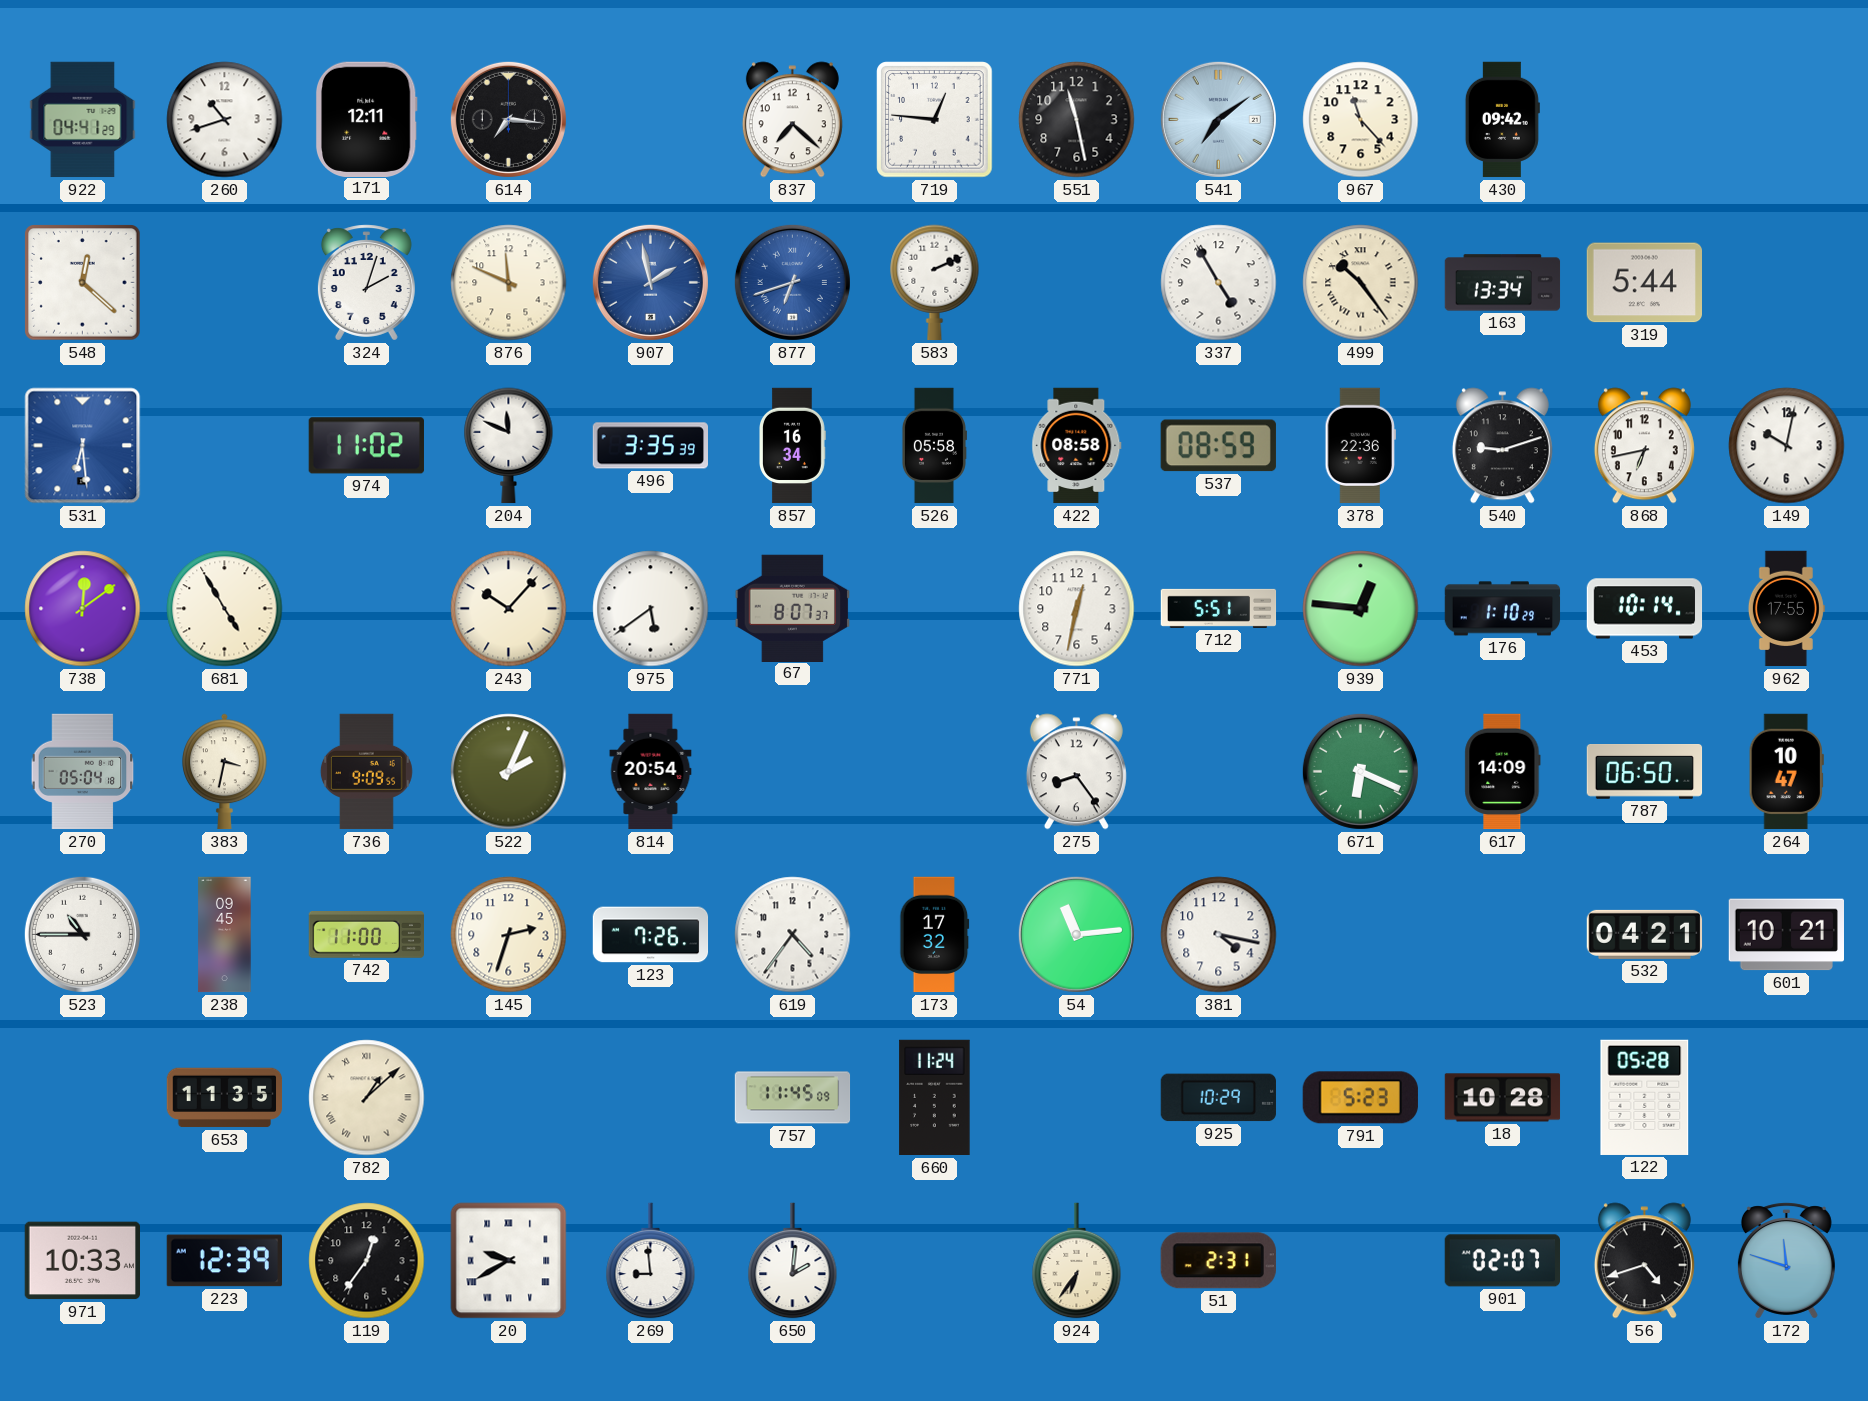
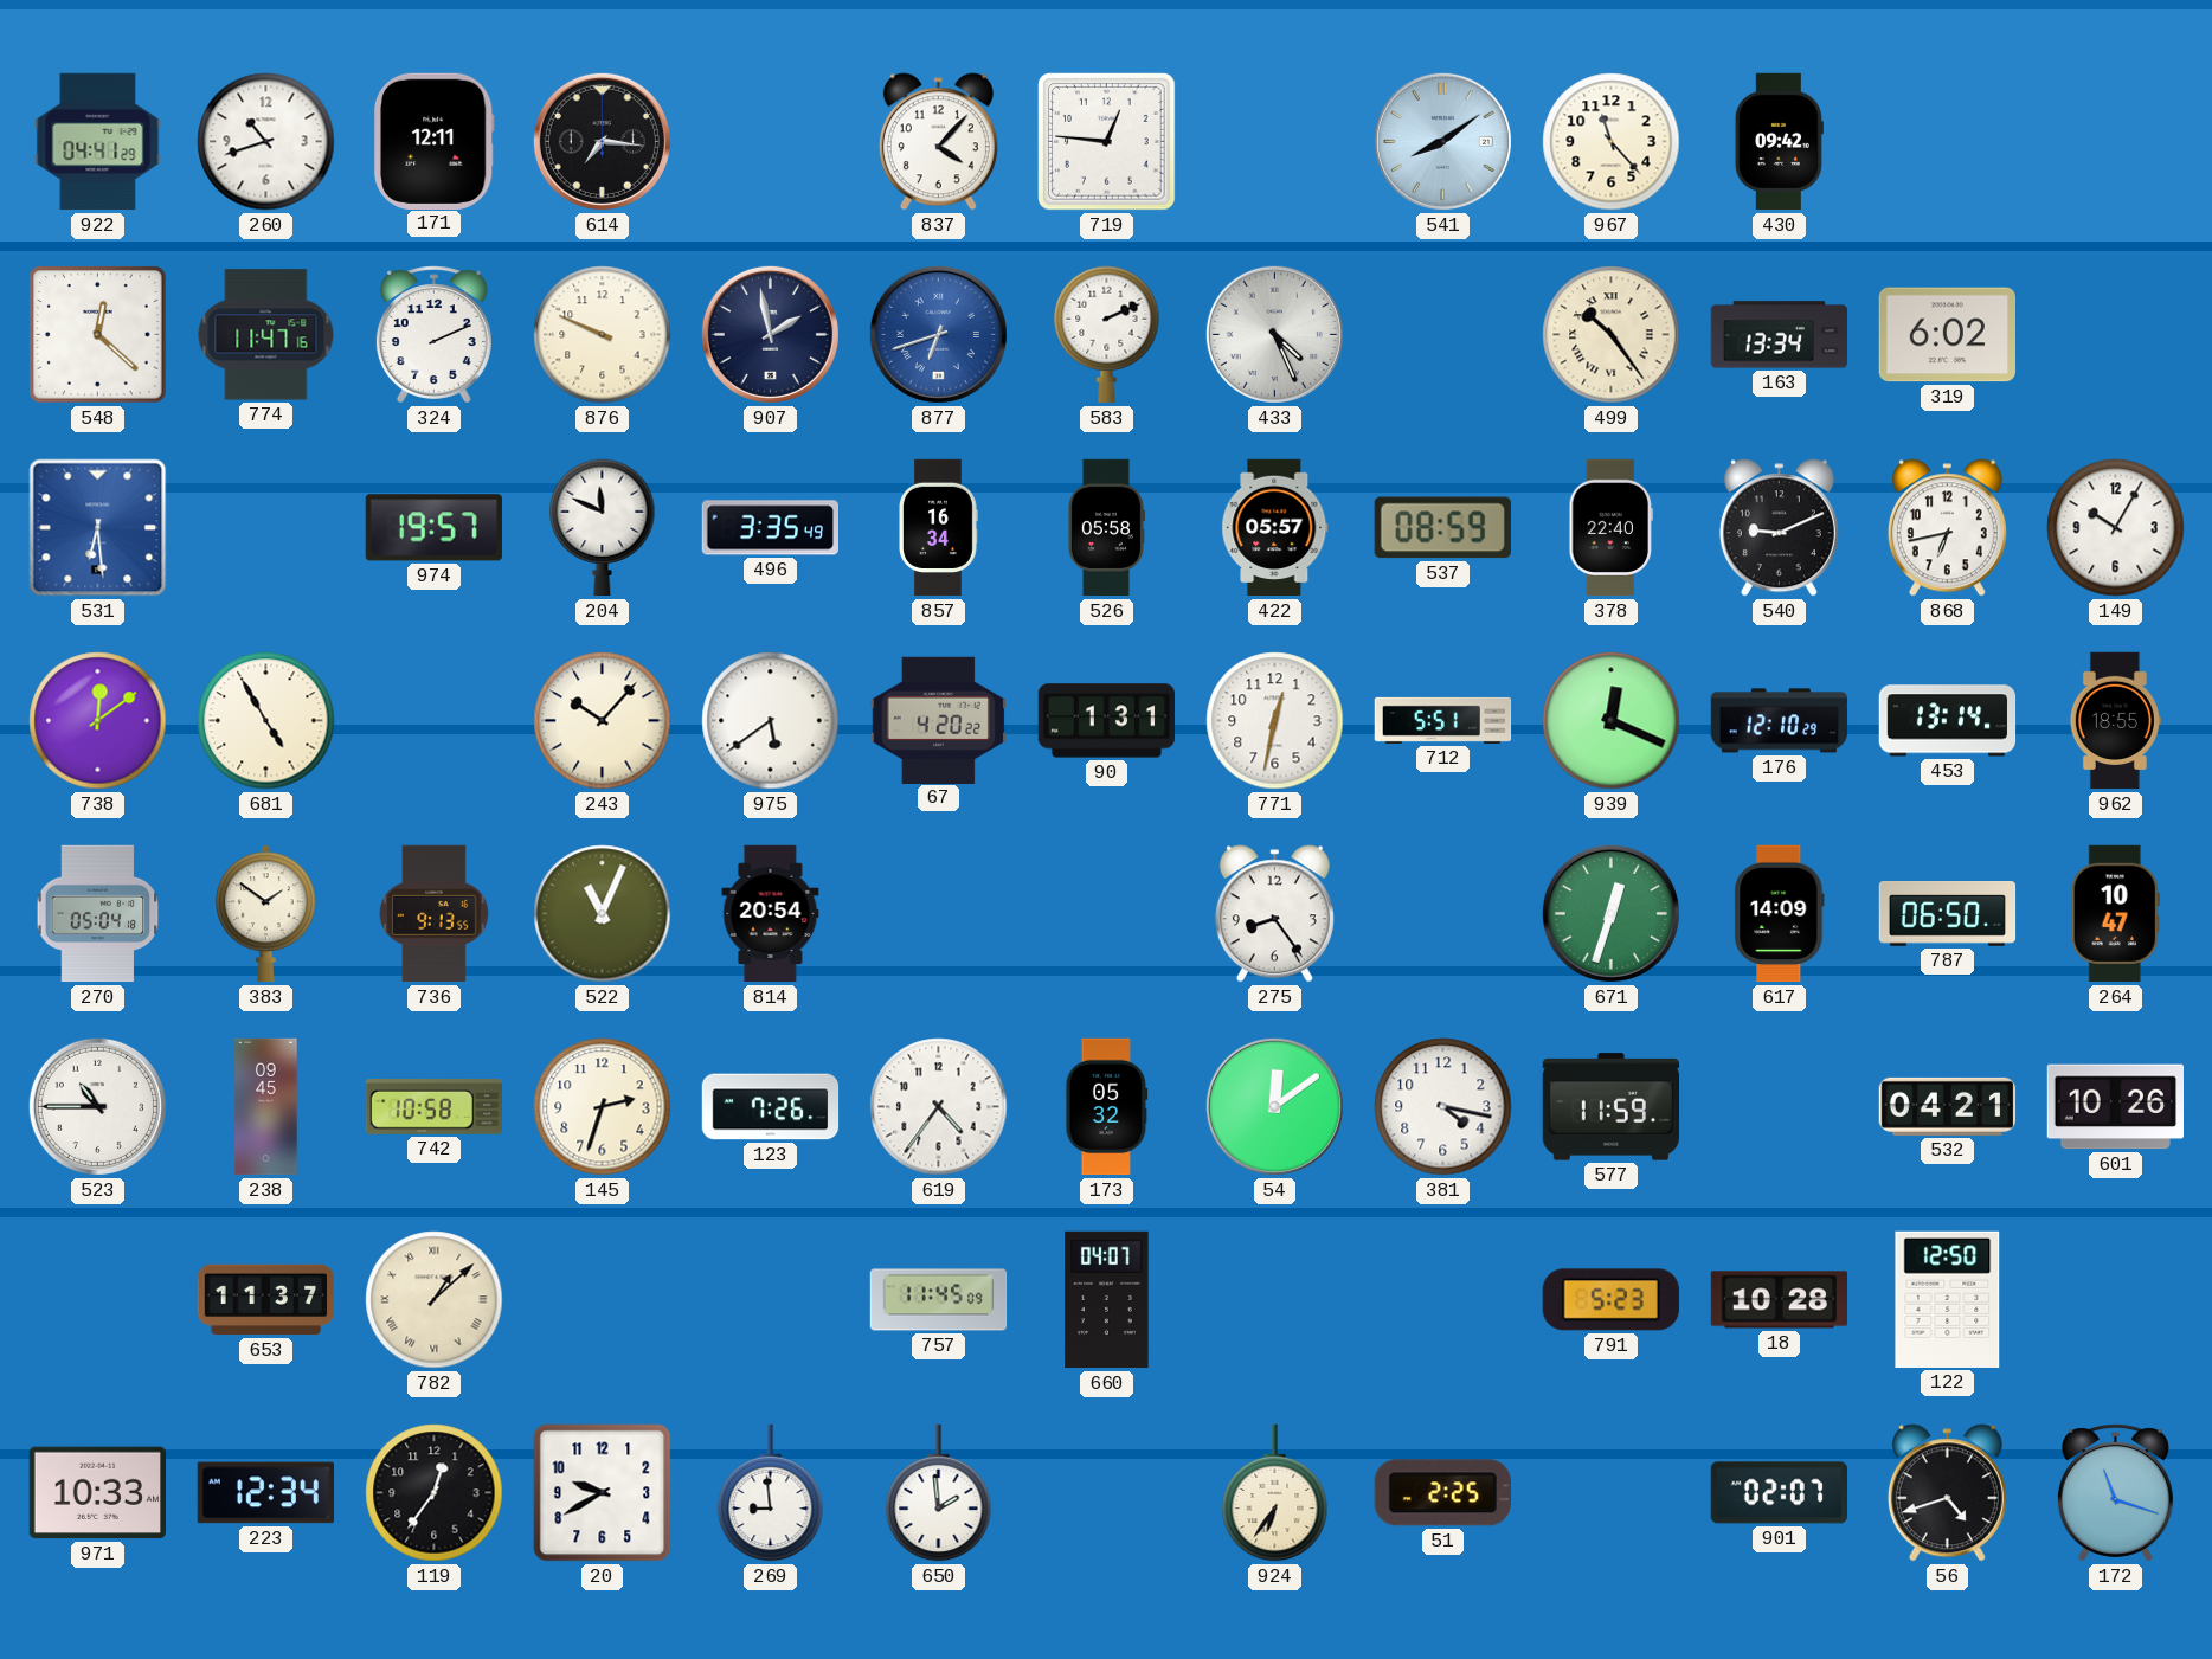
837: 7:22 -> 4:07 (938, 142)
551: 11:28 -> none (1077, 120)
541: 7:09 -> 8:09 (1442, 141)
774: none -> 11:47 (266, 335)
324: 2:03 -> 2:11 (433, 335)
876: 11:49 -> 9:49 (603, 335)
907 dial: blue -> navy (770, 334)
433: none -> 4:26 (1274, 334)
337: 4:55 -> none (1219, 283)
319: 5:44 -> 6:02 (1947, 335)
974: 11:02 -> 19:57 (433, 528)
496: 3:35:39 -> 3:35:49 (771, 528)
422: 08:58 -> 05:57 (1275, 528)
378: 22:36 -> 22:40 (1610, 528)
540: 9:12 -> 9:11 (1779, 528)
149: 10:02 -> 10:05 (2116, 528)
67: 8:07 -> 4:20 (938, 720)
90: none -> 1:31 (1107, 721)
939: 12:46 -> 12:19 (1612, 721)
176: 1:10 -> 12:10 (1780, 721)
453: 10:14 -> 13:14 (1948, 721)
962: 17:55 -> 18:55 (2115, 721)
383: 3:32 -> 1:51 (266, 914)
736: 9:09 -> 9:13 (433, 914)
522: 2:04 -> 11:04 (603, 914)
671: 6:19 -> 12:33 (1610, 913)
742: 11:00 -> 10:58 (435, 1107)
173: 17:32 -> 05:32 (1107, 1107)
54: 11:14 -> 12:09 (1274, 1106)
577: none -> 11:59 (1610, 1107)
601: 10:21 -> 10:26 (2115, 1107)
653: 11:35 -> 11:37 (266, 1300)
660: 11:24 -> 04:07 (1107, 1300)
925: 10:29 -> none (1218, 1098)
122: 05:28 -> 12:50 (1948, 1299)
223: 12:39 -> 12:34 (265, 1493)
20 numerals: Roman -> Arabic (603, 1493)
650: 2:01 -> 1:59 (939, 1493)
51: 2:31 -> 2:25 (1442, 1493)
172: 11:48 -> 11:18 (2115, 1493)
